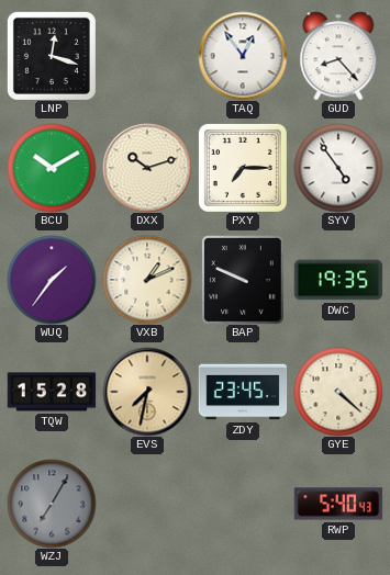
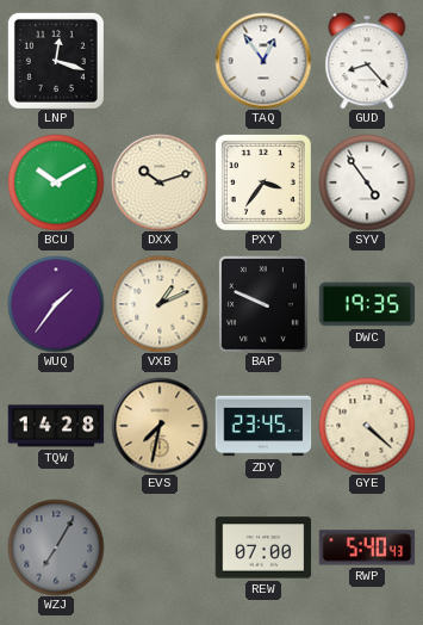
PXY: 7:15 -> 3:36 (263, 182)
TQW: 15:28 -> 14:28 (56, 426)
REW: none -> 07:00 (263, 547)
